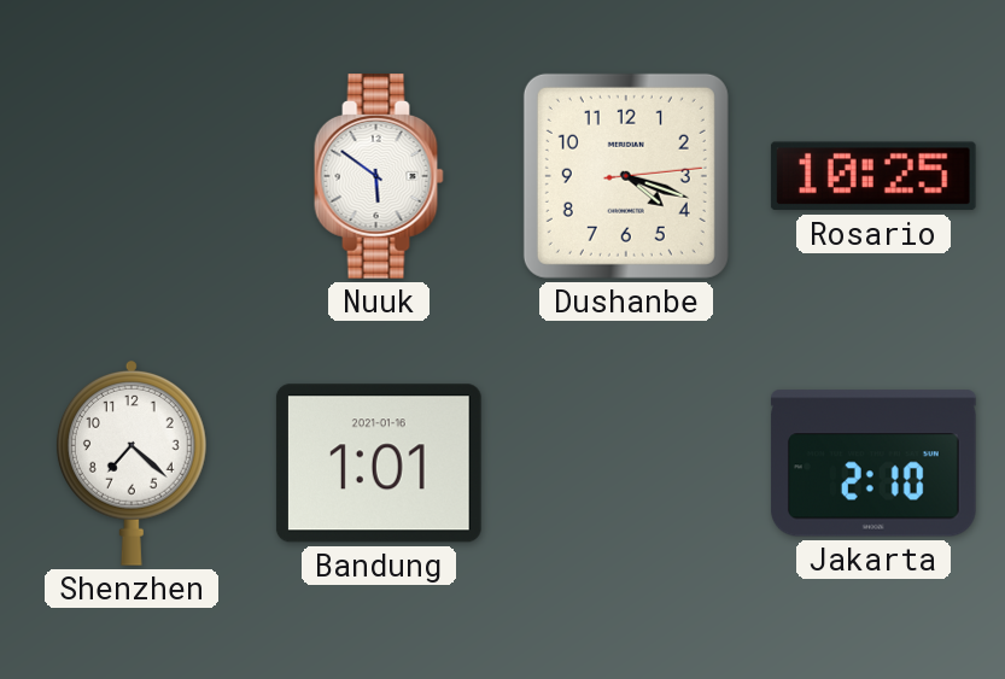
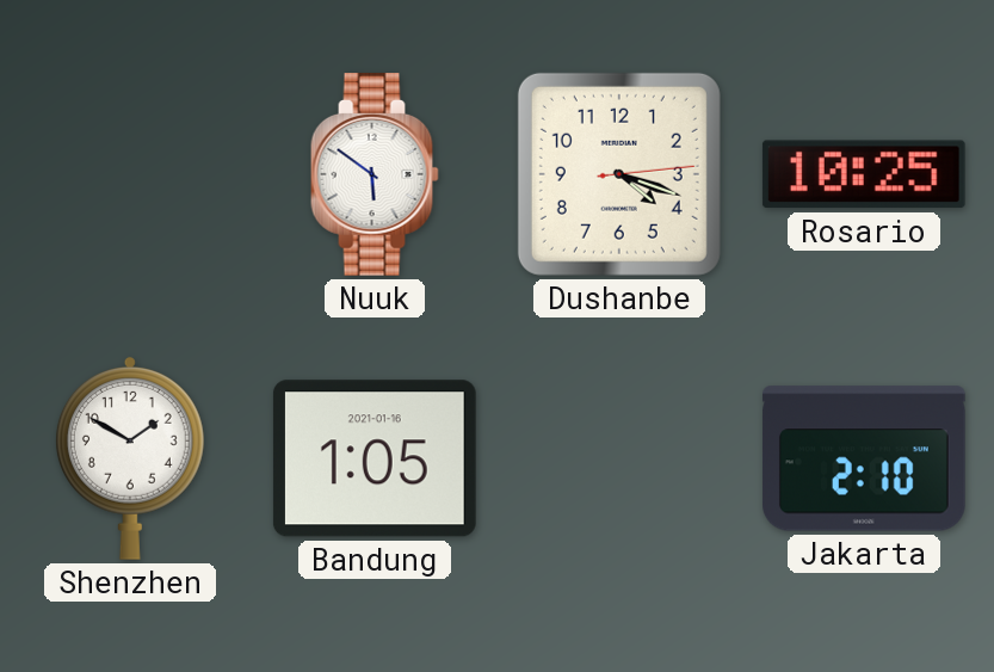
Shenzhen: 7:22 -> 1:50 (130, 458)
Bandung: 1:01 -> 1:05 (375, 458)
